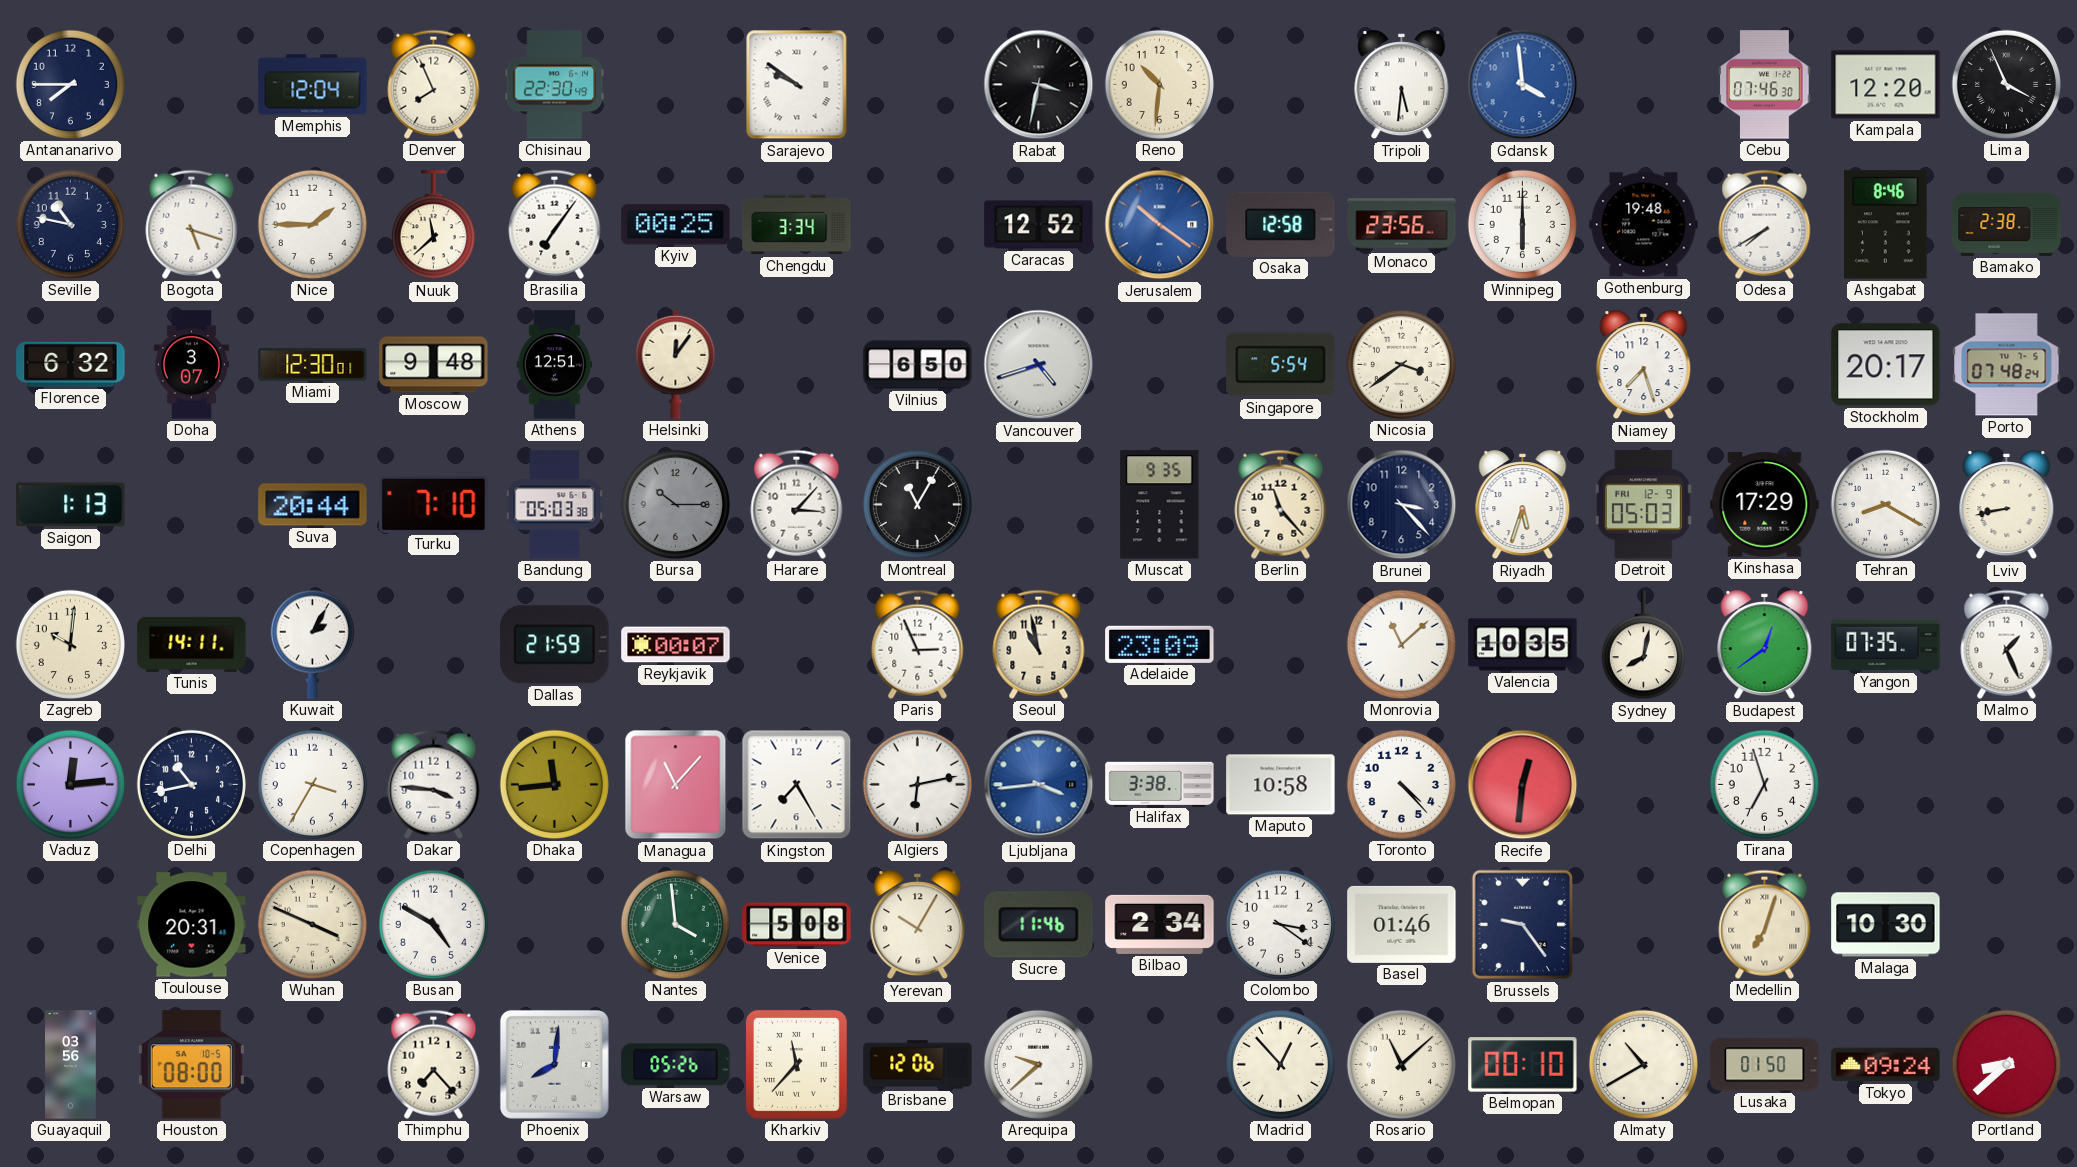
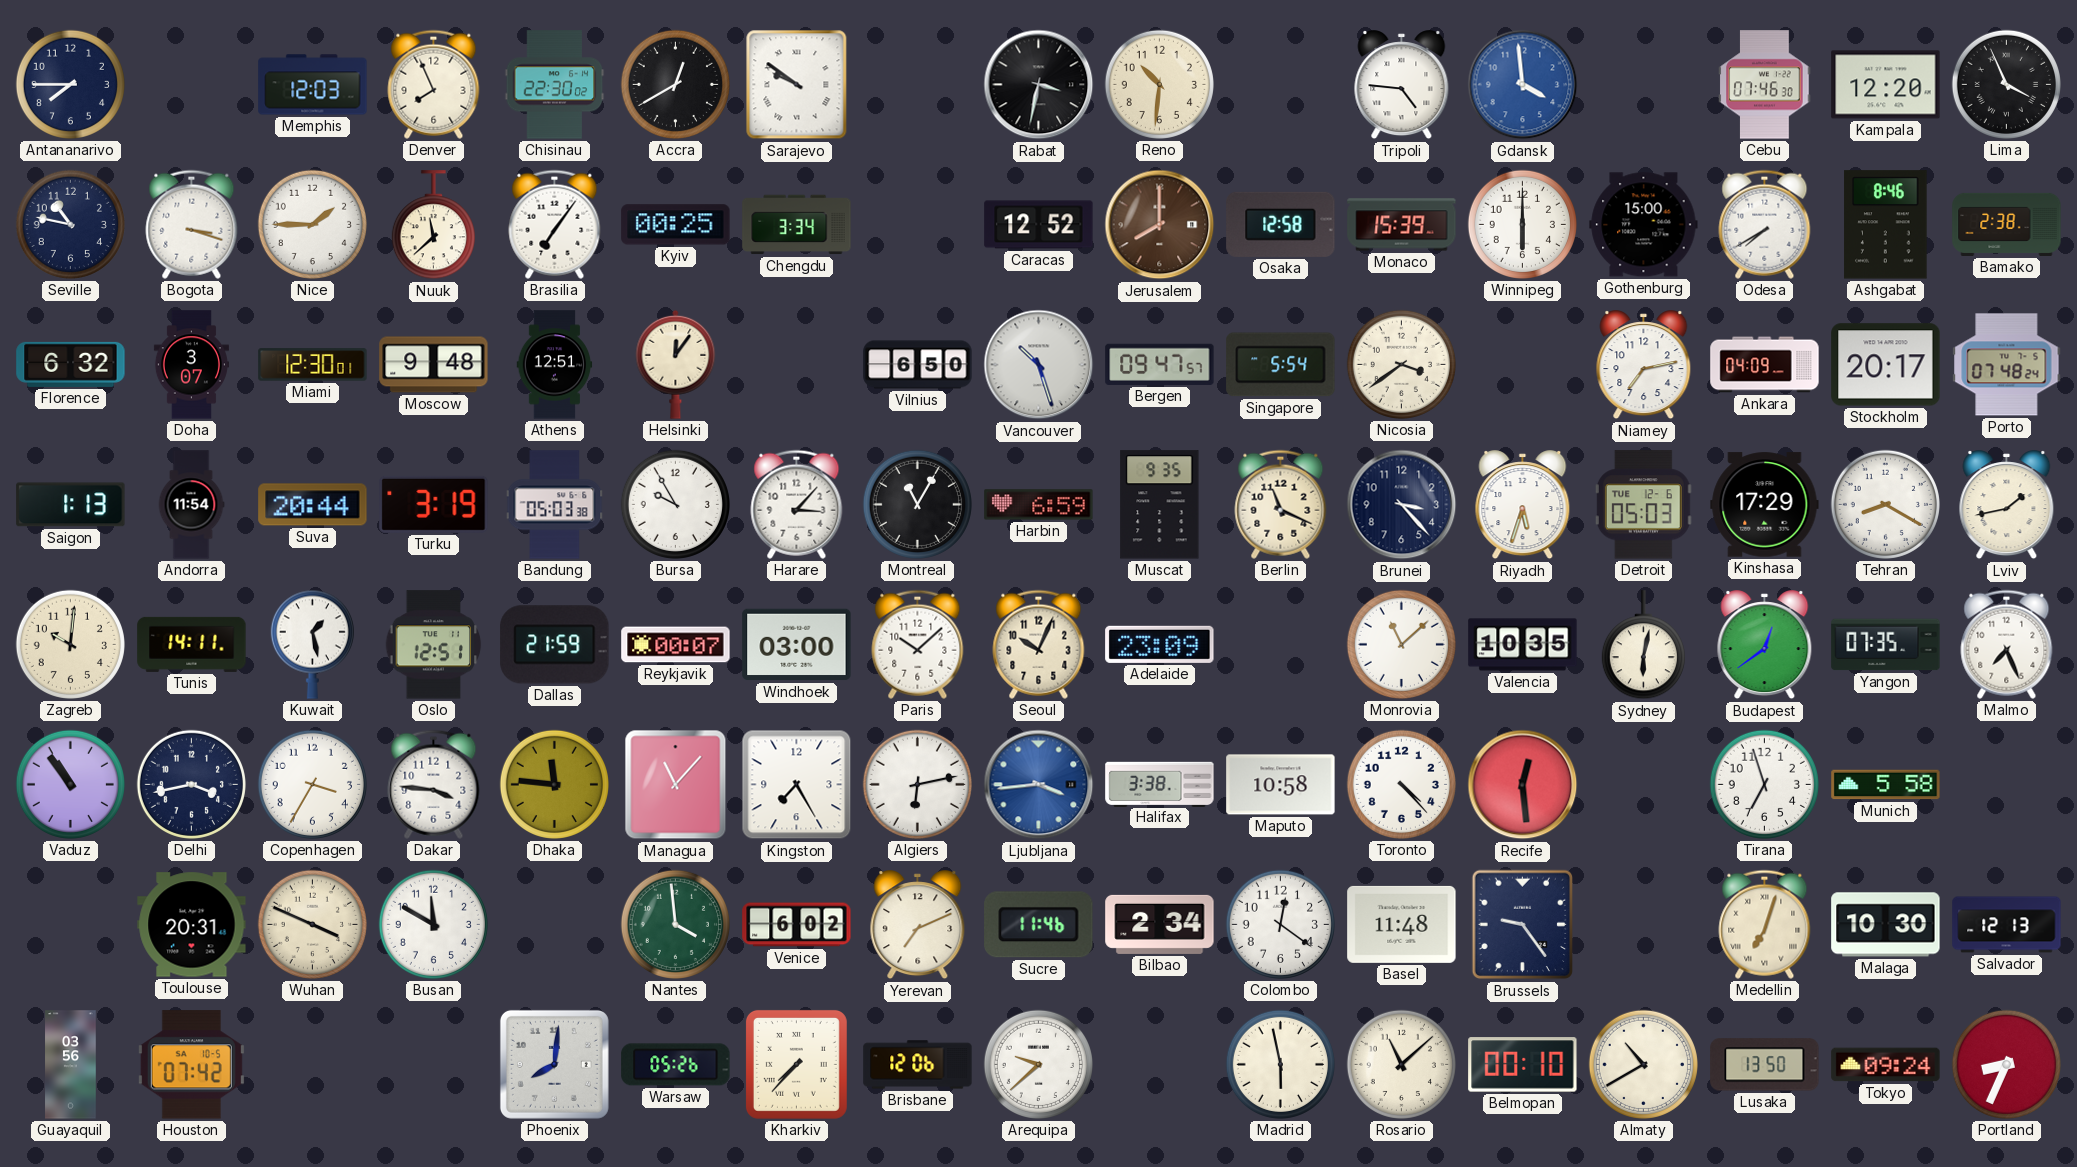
Memphis: 12:04 -> 12:03 (313, 85)
Chisinau: 22:30:49 -> 22:30:02 (555, 85)
Accra: none -> 12:40 (675, 84)
Tripoli: 5:31 -> 4:46 (1402, 85)
Bogota: 5:18 -> 3:18 (192, 224)
Jerusalem: 10:21 -> 8:00 (1160, 225)
Jerusalem dial: blue -> brown (1160, 225)
Monaco: 23:56 -> 15:39 (1402, 225)
Gothenburg: 19:48 -> 15:00 (1644, 225)
Vancouver: 4:42 -> 10:27 (1039, 365)
Bergen: none -> 09:47 (1160, 364)
Niamey: 7:27 -> 7:13 (1644, 365)
Ankara: none -> 04:09 (1765, 365)
Andorra: none -> 11:54 (191, 505)
Turku: 7:10 -> 3:19 (434, 504)
Bursa: 10:15 -> 9:55 (675, 504)
Bursa dial: grey -> white (675, 504)
Harbin: none -> 6:59 (1039, 505)
Berlin: 11:23 -> 11:19 (1281, 504)
Detroit date: FRI 12-9 -> TUE 12-6 (1643, 505)
Lviv: 8:43 -> 1:43 (2007, 505)
Kuwait: 2:05 -> 1:28 (312, 644)
Oslo: none -> 12:51 (434, 645)
Windhoek: none -> 03:00 (797, 645)
Paris: 2:56 -> 10:08 (918, 644)
Seoul: 10:58 -> 10:04 (1039, 644)
Sydney: 8:02 -> 6:02 (1643, 645)
Malmo: 1:26 -> 7:26 (2007, 644)
Vaduz: 12:14 -> 10:54 (70, 784)
Delhi: 10:43 -> 3:43 (191, 784)
Dhaka: 11:44 -> 11:46 (554, 784)
Recife: 12:31 -> 12:29 (1523, 785)
Munich: none -> 5:58 (1886, 785)
Busan: 4:50 -> 11:50 (433, 924)
Venice: 5:08 -> 6:02 (797, 925)
Yerevan: 10:05 -> 7:11 (918, 925)
Colombo: 3:21 -> 12:21 (1280, 924)
Basel: 01:46 -> 11:48 (1402, 924)
Salvador: none -> 12:13 (2007, 925)
Houston: 08:00 -> 07:42 (191, 1065)
Thimphu: 7:23 -> none (434, 1064)
Kharkiv: 11:37 -> 7:37 (796, 1064)
Madrid: 12:53 -> 5:58 (1280, 1064)
Lusaka: 01:50 -> 13:50 (1765, 1065)
Portland: 8:38 -> 8:34 (2006, 1064)
